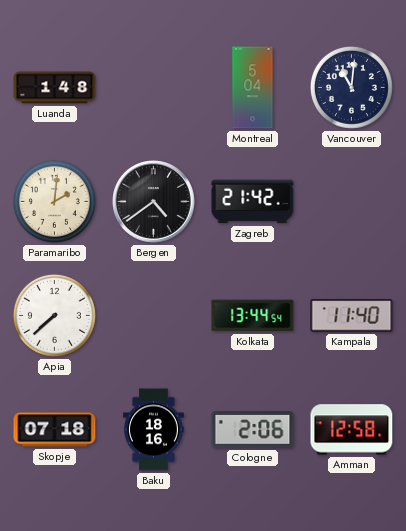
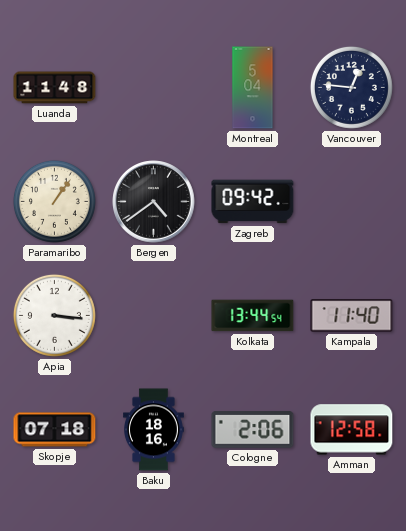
Luanda: 1:48 -> 11:48 (55, 88)
Vancouver: 11:01 -> 12:46 (351, 87)
Paramaribo: 2:01 -> 1:06 (54, 201)
Zagreb: 21:42 -> 09:42 (253, 202)
Apia: 7:38 -> 3:16 (54, 315)
